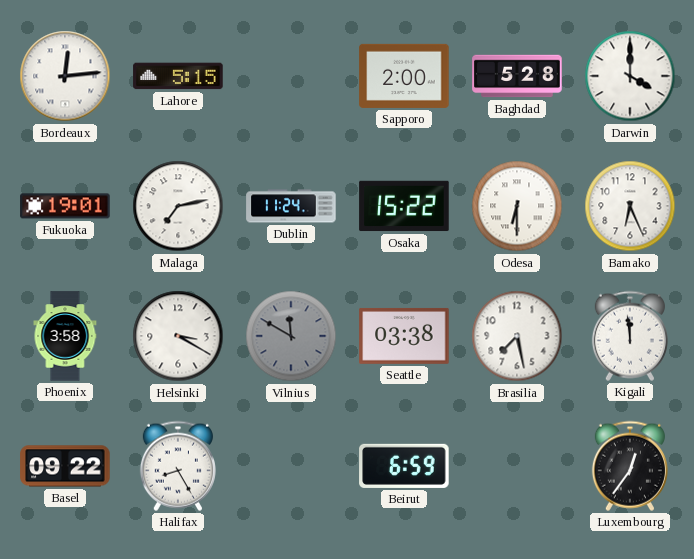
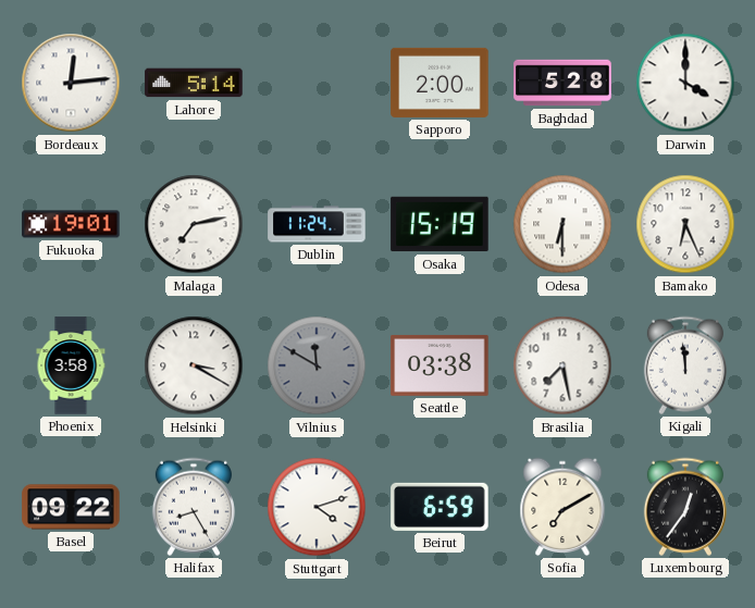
Lahore: 5:15 -> 5:14 (194, 83)
Osaka: 15:22 -> 15:19 (440, 224)
Stuttgart: none -> 4:12 (317, 507)
Sofia: none -> 7:10 (562, 507)
